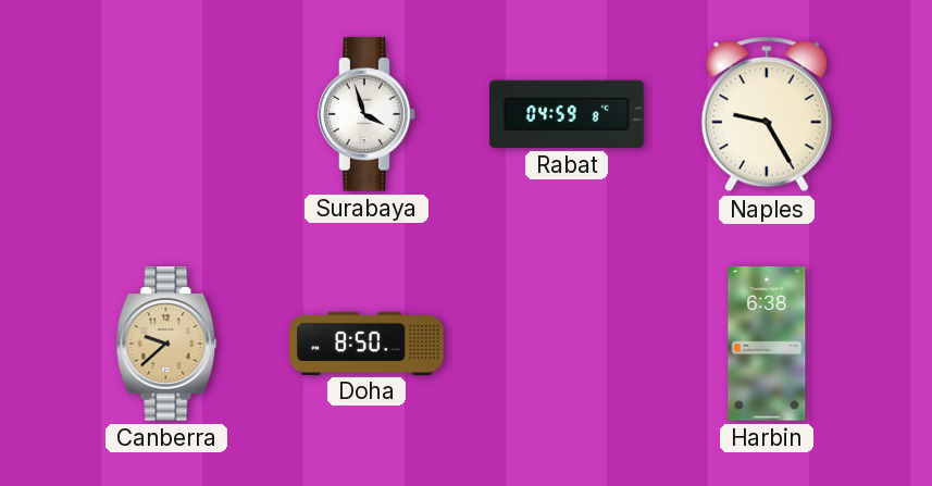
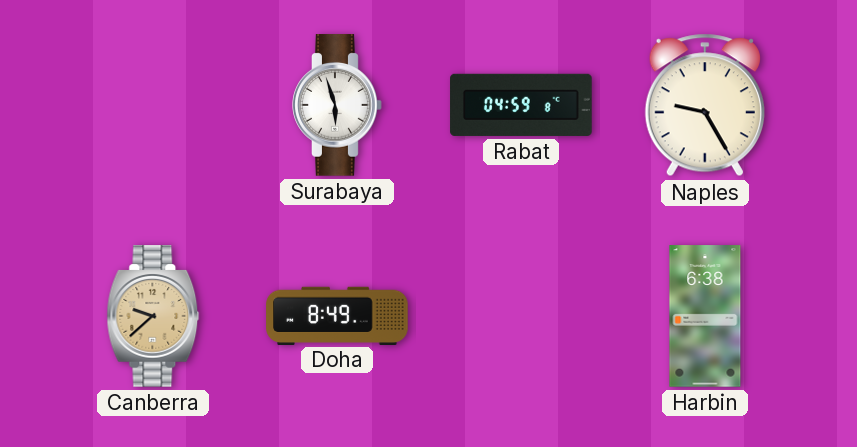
Surabaya: 3:57 -> 5:57 (337, 105)
Doha: 8:50 -> 8:49 (337, 315)
